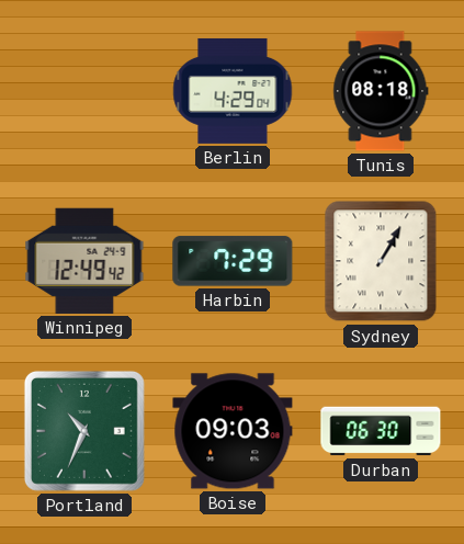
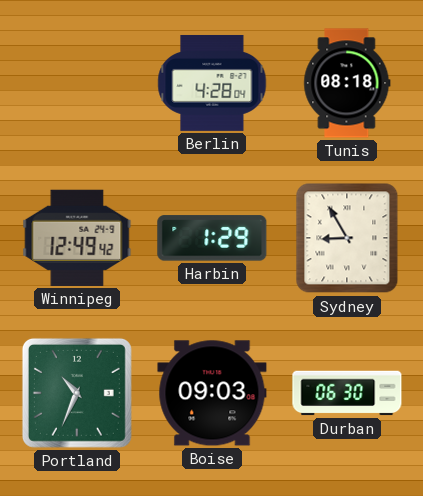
Berlin: 4:29 -> 4:28 (212, 83)
Harbin: 7:29 -> 1:29 (212, 238)
Sydney: 1:05 -> 8:55 (347, 238)
